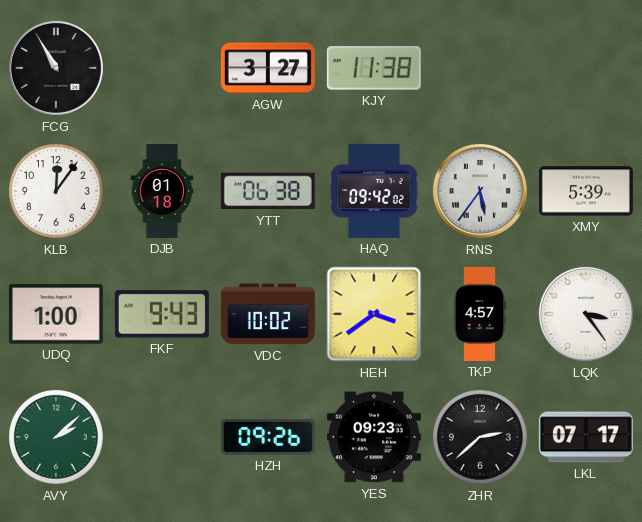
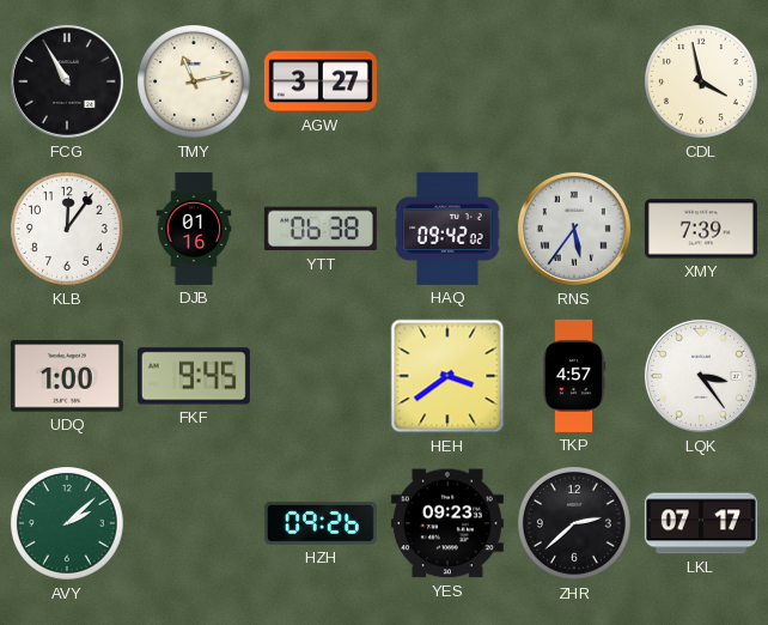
TMY: none -> 11:13 (195, 83)
KJY: 11:38 -> none (374, 69)
CDL: none -> 3:58 (702, 83)
DJB: 01:18 -> 01:16 (194, 229)
XMY: 5:39 -> 7:39 (701, 229)
FKF: 9:43 -> 9:45 (194, 376)
VDC: 10:02 -> none (268, 314)
